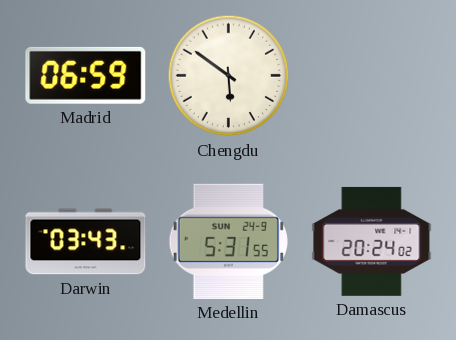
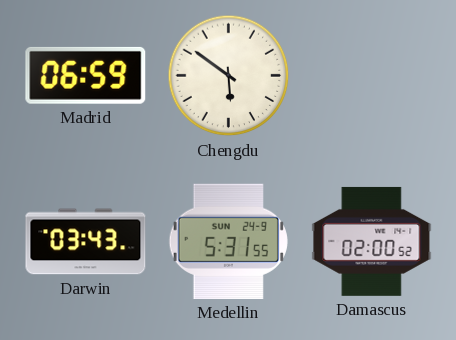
Damascus: 20:24 -> 02:00 (372, 241)
